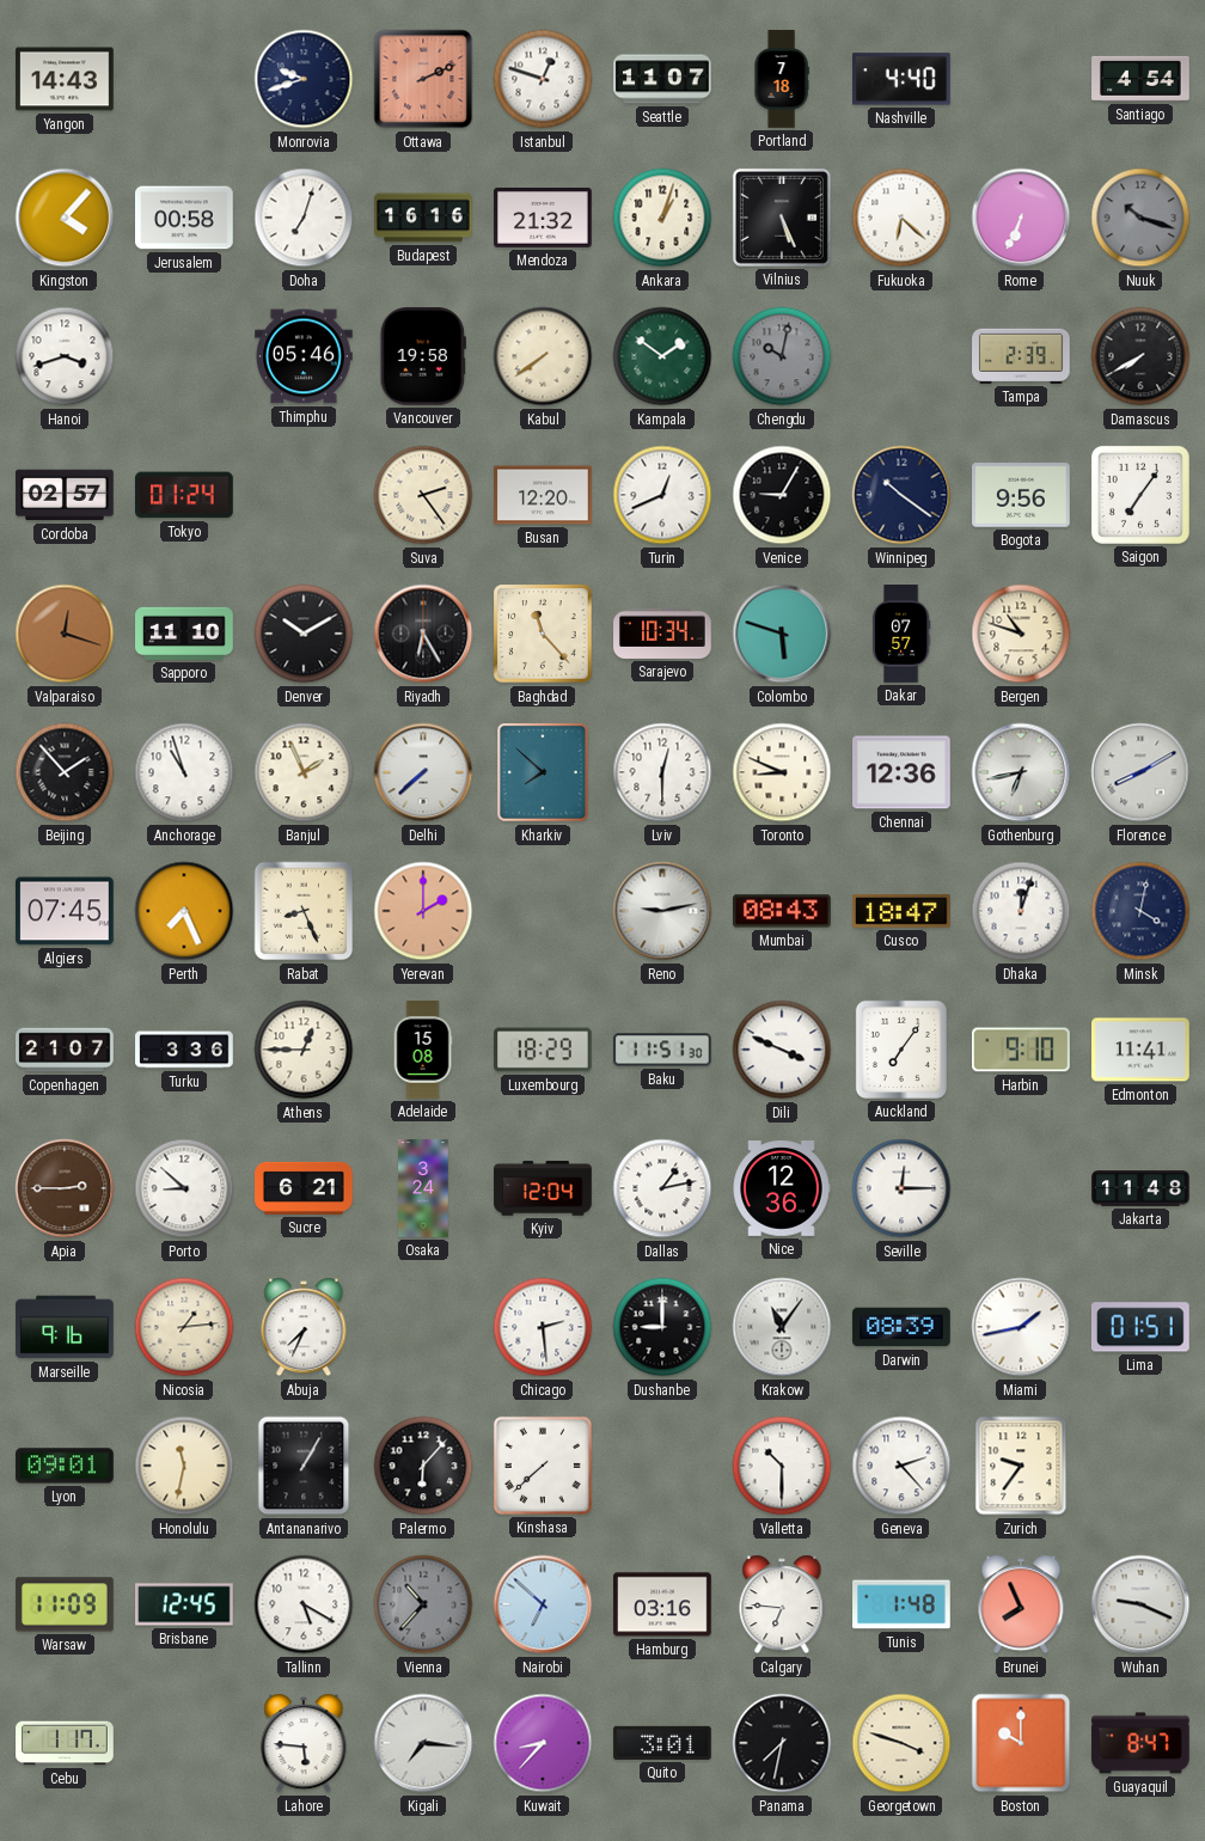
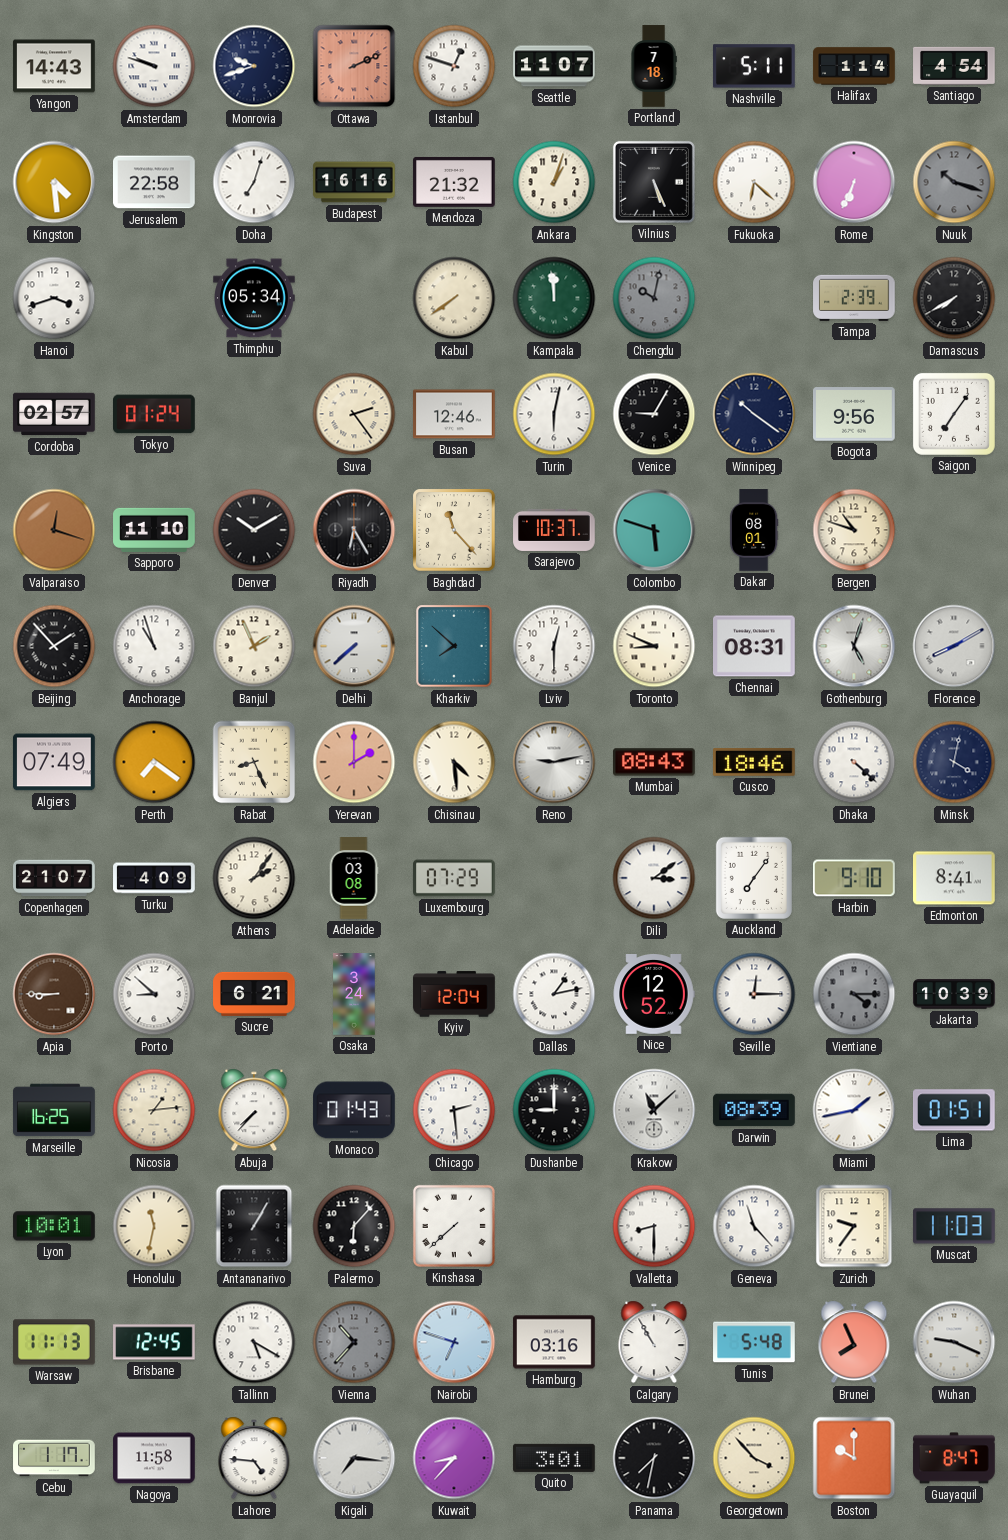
Amsterdam: none -> 9:48 (154, 66)
Nashville: 4:40 -> 5:11 (755, 66)
Halifax: none -> 1:14 (854, 66)
Kingston: 4:07 -> 4:29 (54, 182)
Jerusalem: 00:58 -> 22:58 (155, 182)
Thimphu: 05:46 -> 05:34 (254, 298)
Vancouver: 19:58 -> none (423, 357)
Kampala: 1:51 -> 11:59 (554, 298)
Busan: 12:20 -> 12:46 (454, 414)
Turin: 12:41 -> 6:02 (554, 414)
Sarajevo: 10:34 -> 10:37 (554, 530)
Dakar: 07:57 -> 08:01 (754, 530)
Chennai: 12:36 -> 08:31 (755, 646)
Gothenburg: 6:43 -> 5:03 (854, 646)
Algiers: 07:45 -> 07:49 (55, 762)
Perth: 7:26 -> 7:21 (154, 762)
Chisinau: none -> 4:29 (454, 762)
Cusco: 18:47 -> 18:46 (755, 763)
Dhaka: 12:03 -> 4:22 (854, 762)
Turku: 3:36 -> 4:09 (154, 878)
Athens: 12:45 -> 2:06 (254, 878)
Adelaide: 15:08 -> 03:08 (354, 878)
Luxembourg: 18:29 -> 07:29 (454, 878)
Baku: 11:51 -> none (663, 1050)
Dili: 3:49 -> 3:09 (654, 878)
Edmonton: 11:41 -> 8:41 (955, 878)
Apia: 2:45 -> 8:45 (54, 994)
Nice: 12:36 -> 12:52 (654, 994)
Vientiane: none -> 4:15 (854, 994)
Jakarta: 11:48 -> 10:39 (954, 994)
Marseille: 9:16 -> 16:25 (54, 1110)
Abuja: 7:34 -> 7:37 (254, 1110)
Monaco: none -> 01:43 (354, 1110)
Krakow: 11:06 -> 11:08 (654, 1110)
Lyon: 09:01 -> 10:01 (54, 1226)
Valletta: 10:30 -> 8:30 (654, 1226)
Geneva: 2:23 -> 11:23 (754, 1226)
Muscat: none -> 11:03 (955, 1226)
Warsaw: 11:09 -> 11:13 (54, 1342)
Nairobi: 6:52 -> 6:48 (454, 1342)
Calgary: 6:46 -> 10:55 (654, 1342)
Tunis: 1:48 -> 5:48 (754, 1342)
Nagoya: none -> 11:58 (154, 1458)
Lahore: 5:46 -> 4:46 (254, 1458)
Georgetown: 3:48 -> 3:53 (754, 1458)
